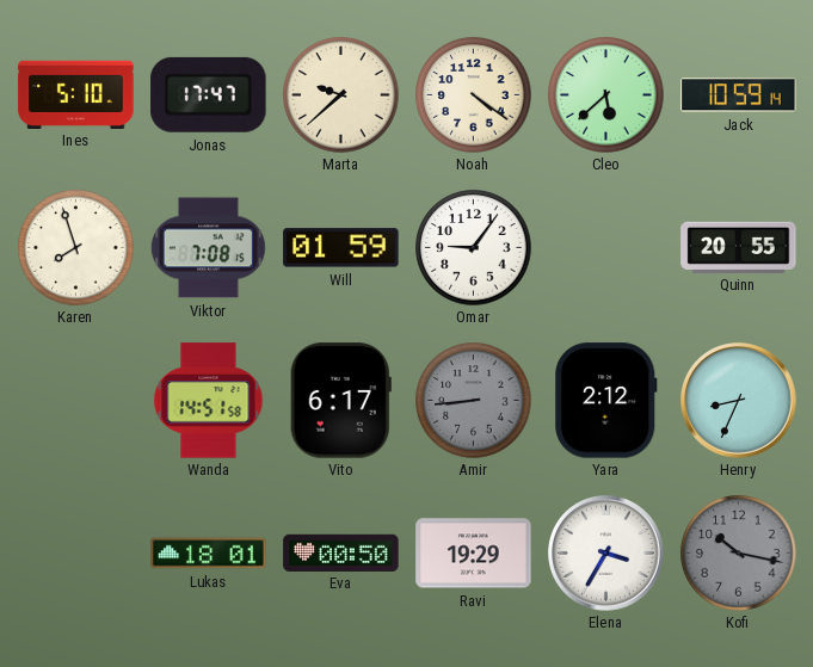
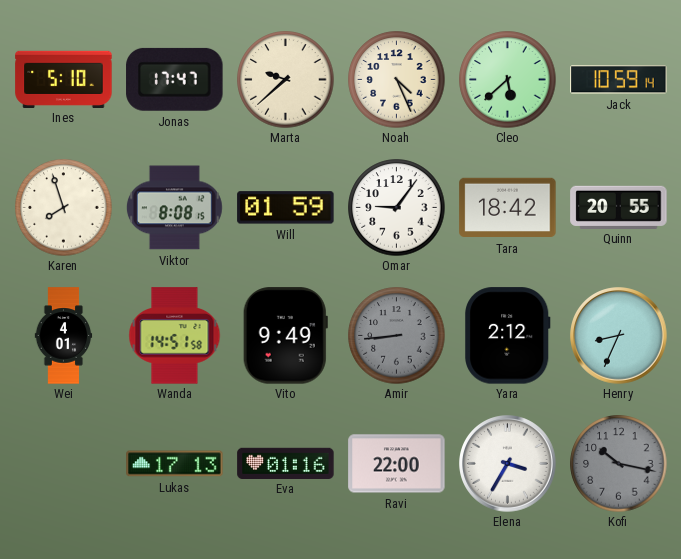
Noah: 4:21 -> 4:26 (397, 80)
Viktor: 7:08 -> 8:08 (174, 208)
Tara: none -> 18:42 (508, 208)
Wei: none -> 4:01 (64, 336)
Vito: 6:17 -> 9:49 (285, 336)
Lukas: 18:01 -> 17:13 (175, 464)
Eva: 00:50 -> 01:16 (286, 463)
Ravi: 19:29 -> 22:00 (397, 464)
